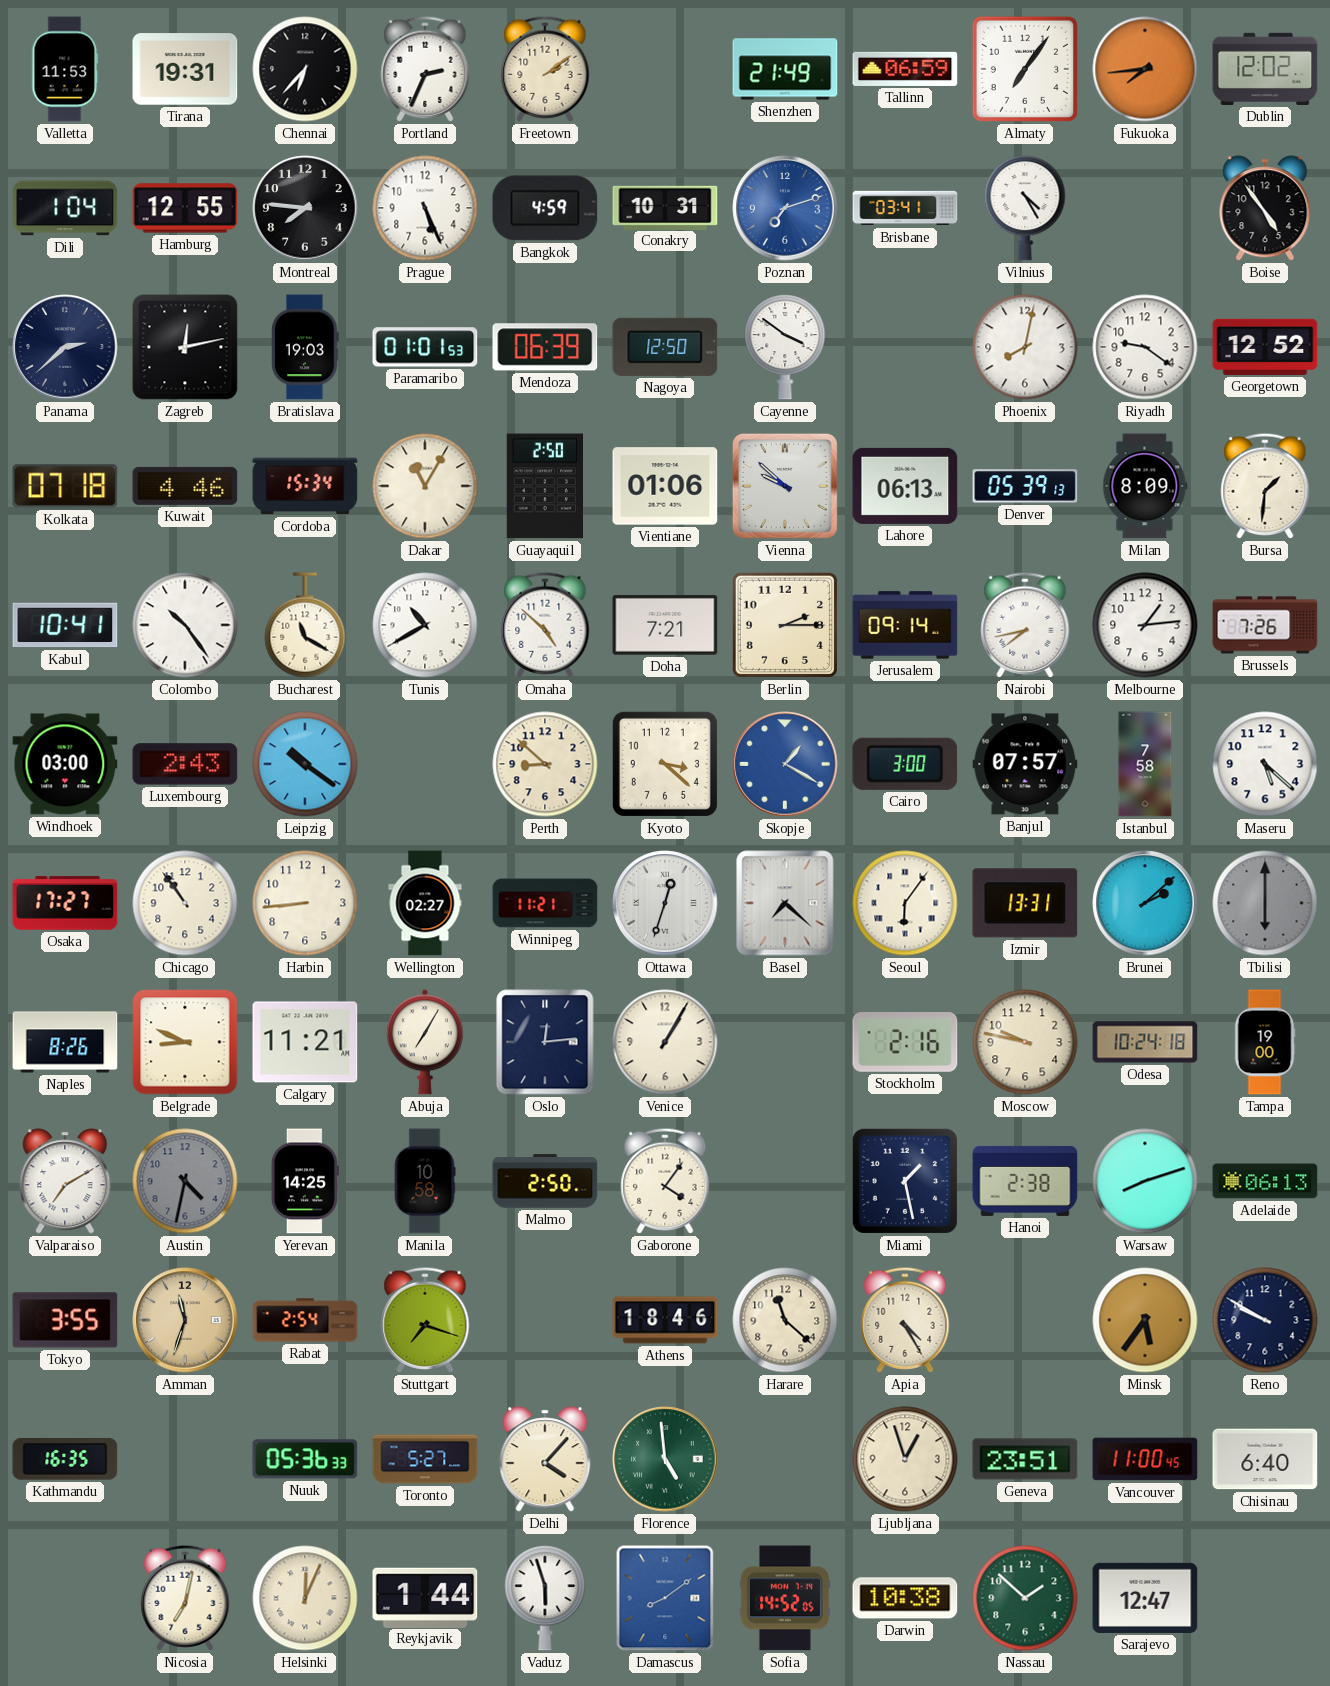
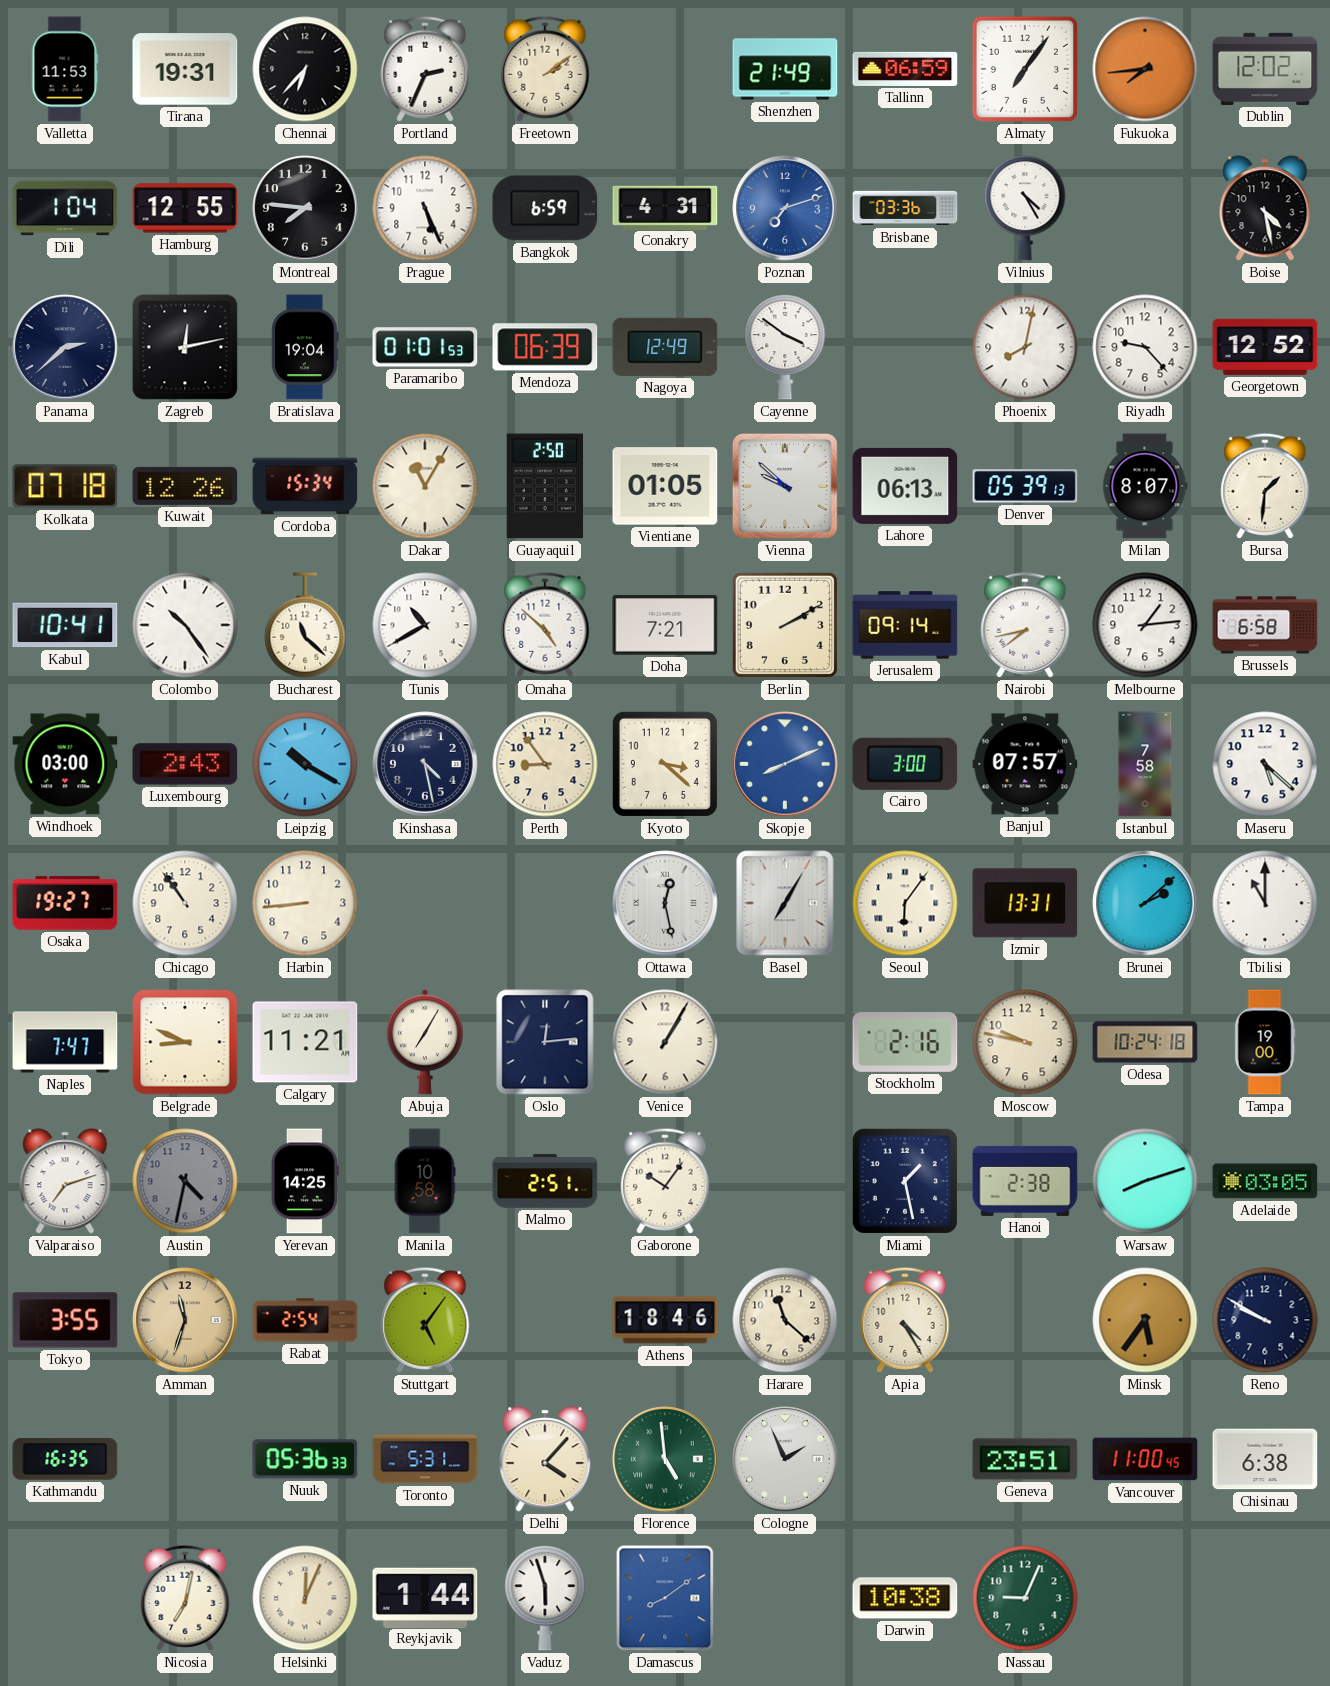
Bangkok: 4:59 -> 6:59 (545, 208)
Conakry: 10:31 -> 4:31 (665, 207)
Brisbane: 03:41 -> 03:36 (905, 208)
Boise: 4:54 -> 4:28 (1265, 208)
Bratislava: 19:03 -> 19:04 (305, 347)
Nagoya: 12:50 -> 12:49 (665, 347)
Riyadh: 9:21 -> 9:23 (1145, 347)
Kuwait: 4:46 -> 12:26 (185, 486)
Vientiane: 01:06 -> 01:05 (665, 486)
Milan: 8:09 -> 8:07 (1145, 486)
Bucharest: 11:20 -> 11:22 (305, 625)
Berlin: 2:15 -> 2:10 (785, 625)
Brussels: 7:26 -> 6:58 (1265, 625)
Leipzig: 10:21 -> 10:20 (305, 764)
Kinshasa: none -> 4:28 (425, 764)
Perth: 8:52 -> 8:54 (545, 764)
Skopje: 1:20 -> 8:11 (785, 764)
Osaka: 17:27 -> 19:27 (65, 903)
Wellington: 02:27 -> none (425, 903)
Winnipeg: 11:21 -> none (545, 903)
Ottawa: 12:33 -> 12:28 (665, 903)
Basel: 7:22 -> 7:05 (785, 903)
Tbilisi: 6:00 -> 11:00 (1265, 903)
Tbilisi dial: grey -> white (1265, 903)
Naples: 8:26 -> 7:47 (65, 1042)
Valparaiso: 7:10 -> 7:12 (65, 1181)
Malmo: 2:50 -> 2:51 (545, 1181)
Gaborone: 4:06 -> 10:06 (665, 1181)
Adelaide: 06:13 -> 03:05 (1265, 1181)
Stuttgart: 7:18 -> 5:06 (425, 1320)
Toronto: 5:27 -> 5:31 (425, 1459)
Cologne: none -> 1:56 (785, 1459)
Ljubljana: 12:57 -> none (905, 1459)
Chisinau: 6:40 -> 6:38 (1265, 1459)
Sofia: 14:52 -> none (785, 1598)
Nassau: 1:52 -> 9:04 (1025, 1598)
Sarajevo: 12:47 -> none (1145, 1598)
